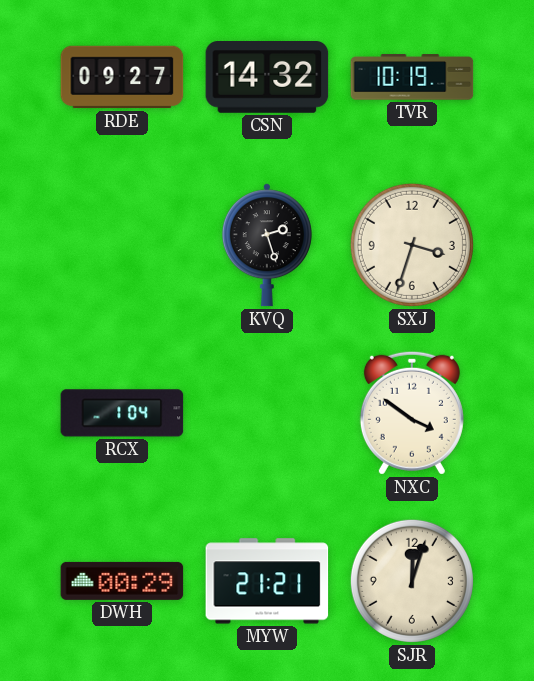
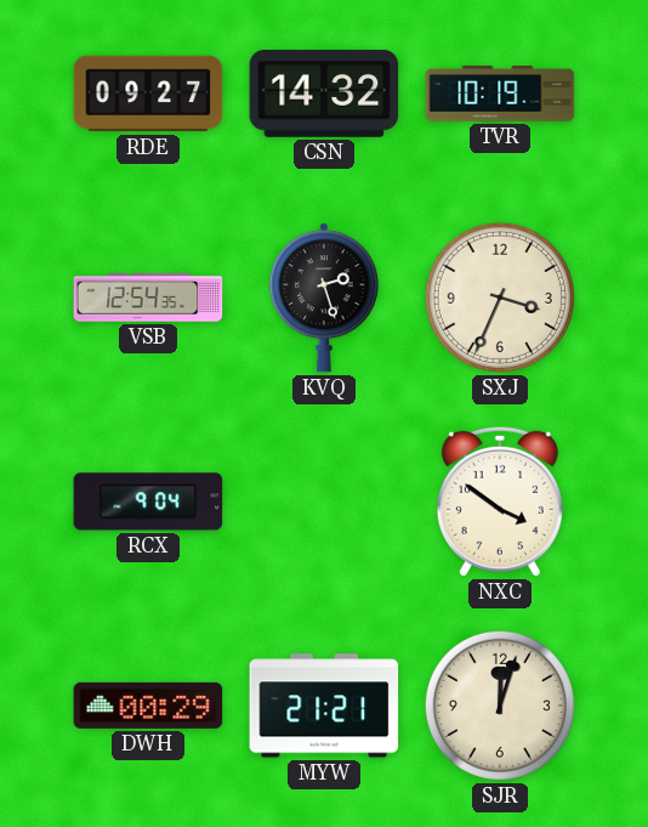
VSB: none -> 12:54 (148, 298)
SXJ: 3:33 -> 3:34 (500, 298)
RCX: 1:04 -> 9:04 (148, 502)
